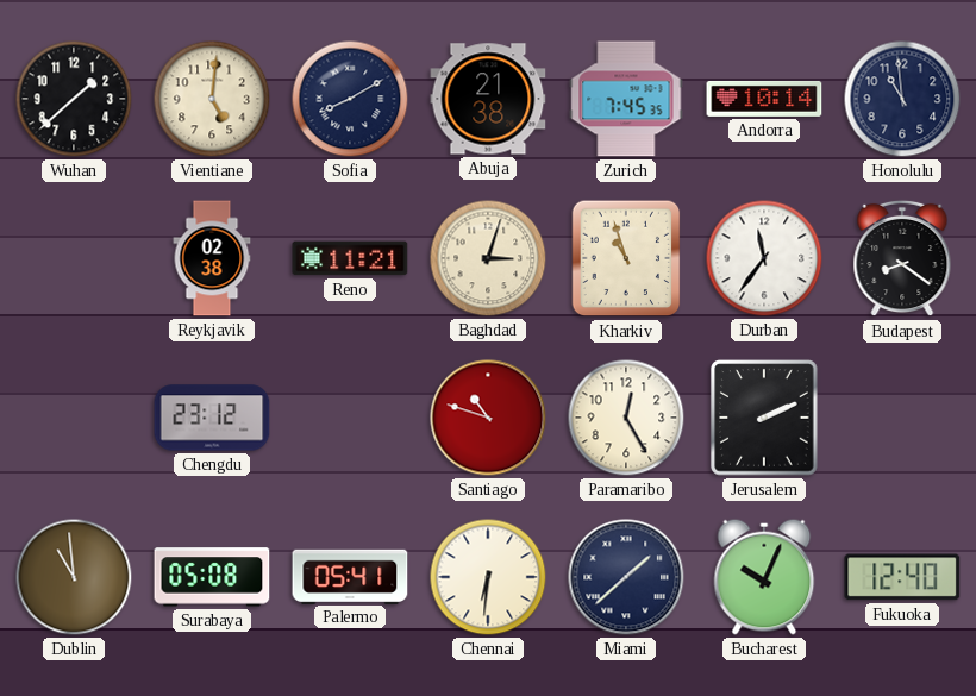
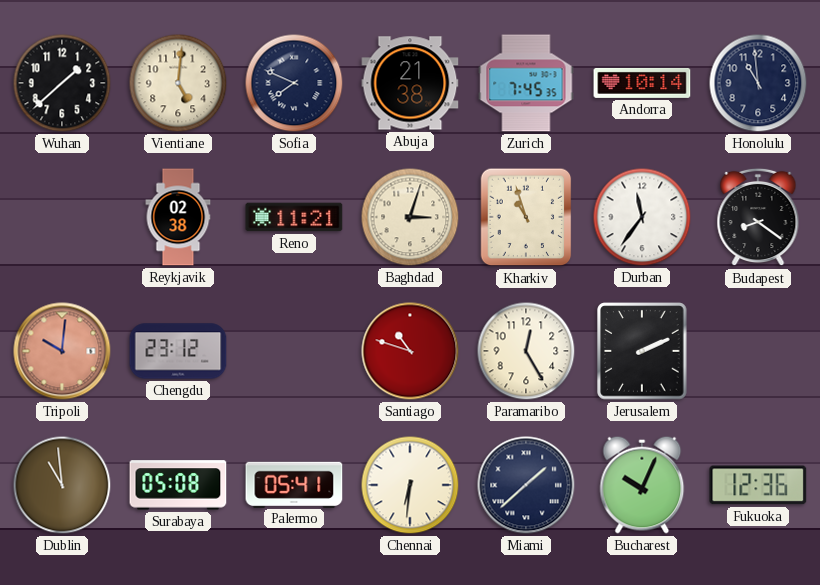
Sofia: 8:10 -> 7:49 (294, 83)
Tripoli: none -> 10:01 (62, 351)
Fukuoka: 12:40 -> 12:36 (758, 485)
